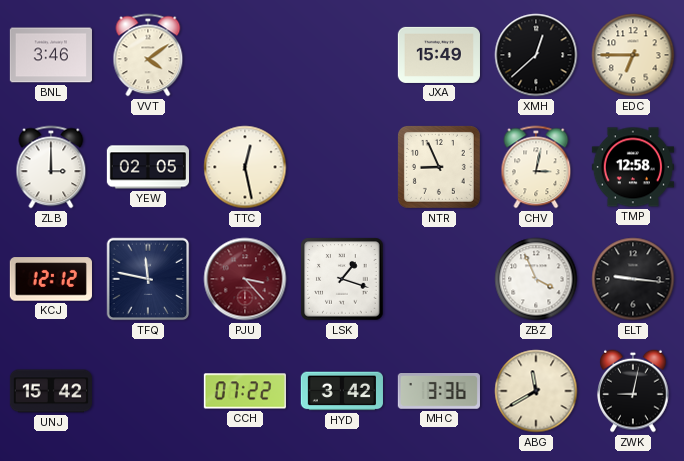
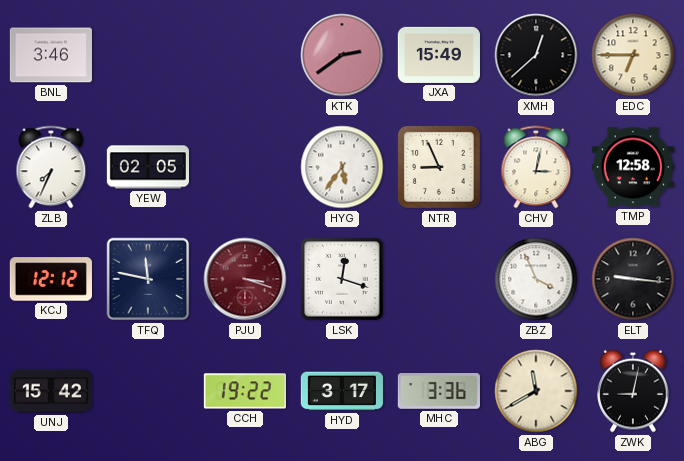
VVT: 4:09 -> none (148, 55)
KTK: none -> 2:39 (342, 55)
ZLB: 3:00 -> 7:34 (51, 167)
TTC: 12:28 -> none (245, 167)
HYG: none -> 5:36 (342, 167)
PJU: 3:23 -> 3:18 (245, 279)
LSK: 1:18 -> 12:18 (342, 279)
CCH: 07:22 -> 19:22 (245, 391)
HYD: 3:42 -> 3:17 (342, 391)
